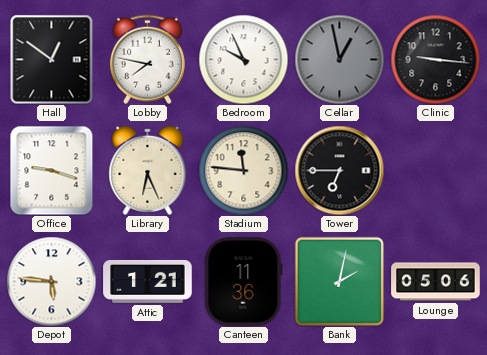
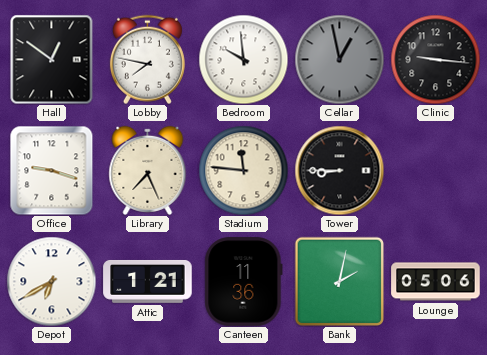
Bedroom: 9:56 -> 9:59 (243, 59)
Library: 6:26 -> 7:26 (148, 170)
Tower: 6:45 -> 8:45 (339, 170)
Depot: 5:46 -> 6:40 (51, 281)
